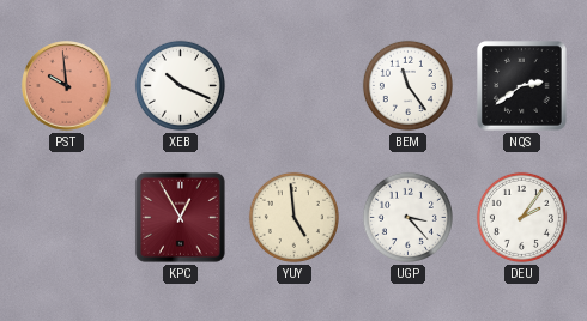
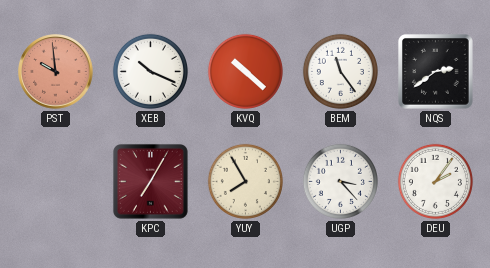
KVQ: none -> 10:22 (245, 71)
KPC: 12:55 -> 7:05 (150, 181)
YUY: 4:59 -> 7:55 (245, 181)
